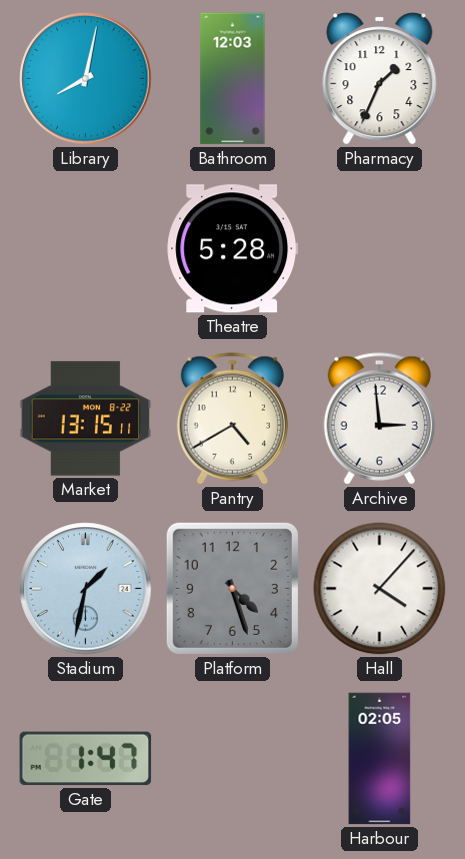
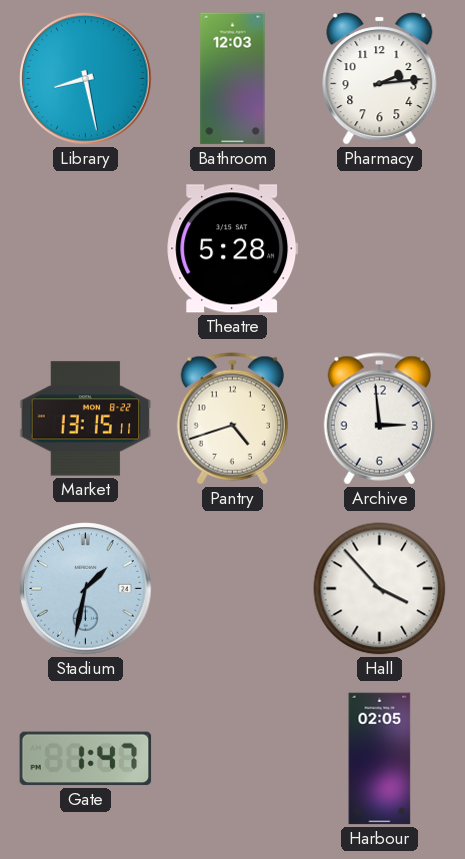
Library: 8:02 -> 8:28 (86, 79)
Pharmacy: 1:34 -> 2:14 (380, 79)
Pantry: 4:40 -> 4:42 (232, 419)
Platform: 4:27 -> none (232, 588)
Hall: 4:07 -> 3:53 (380, 589)
